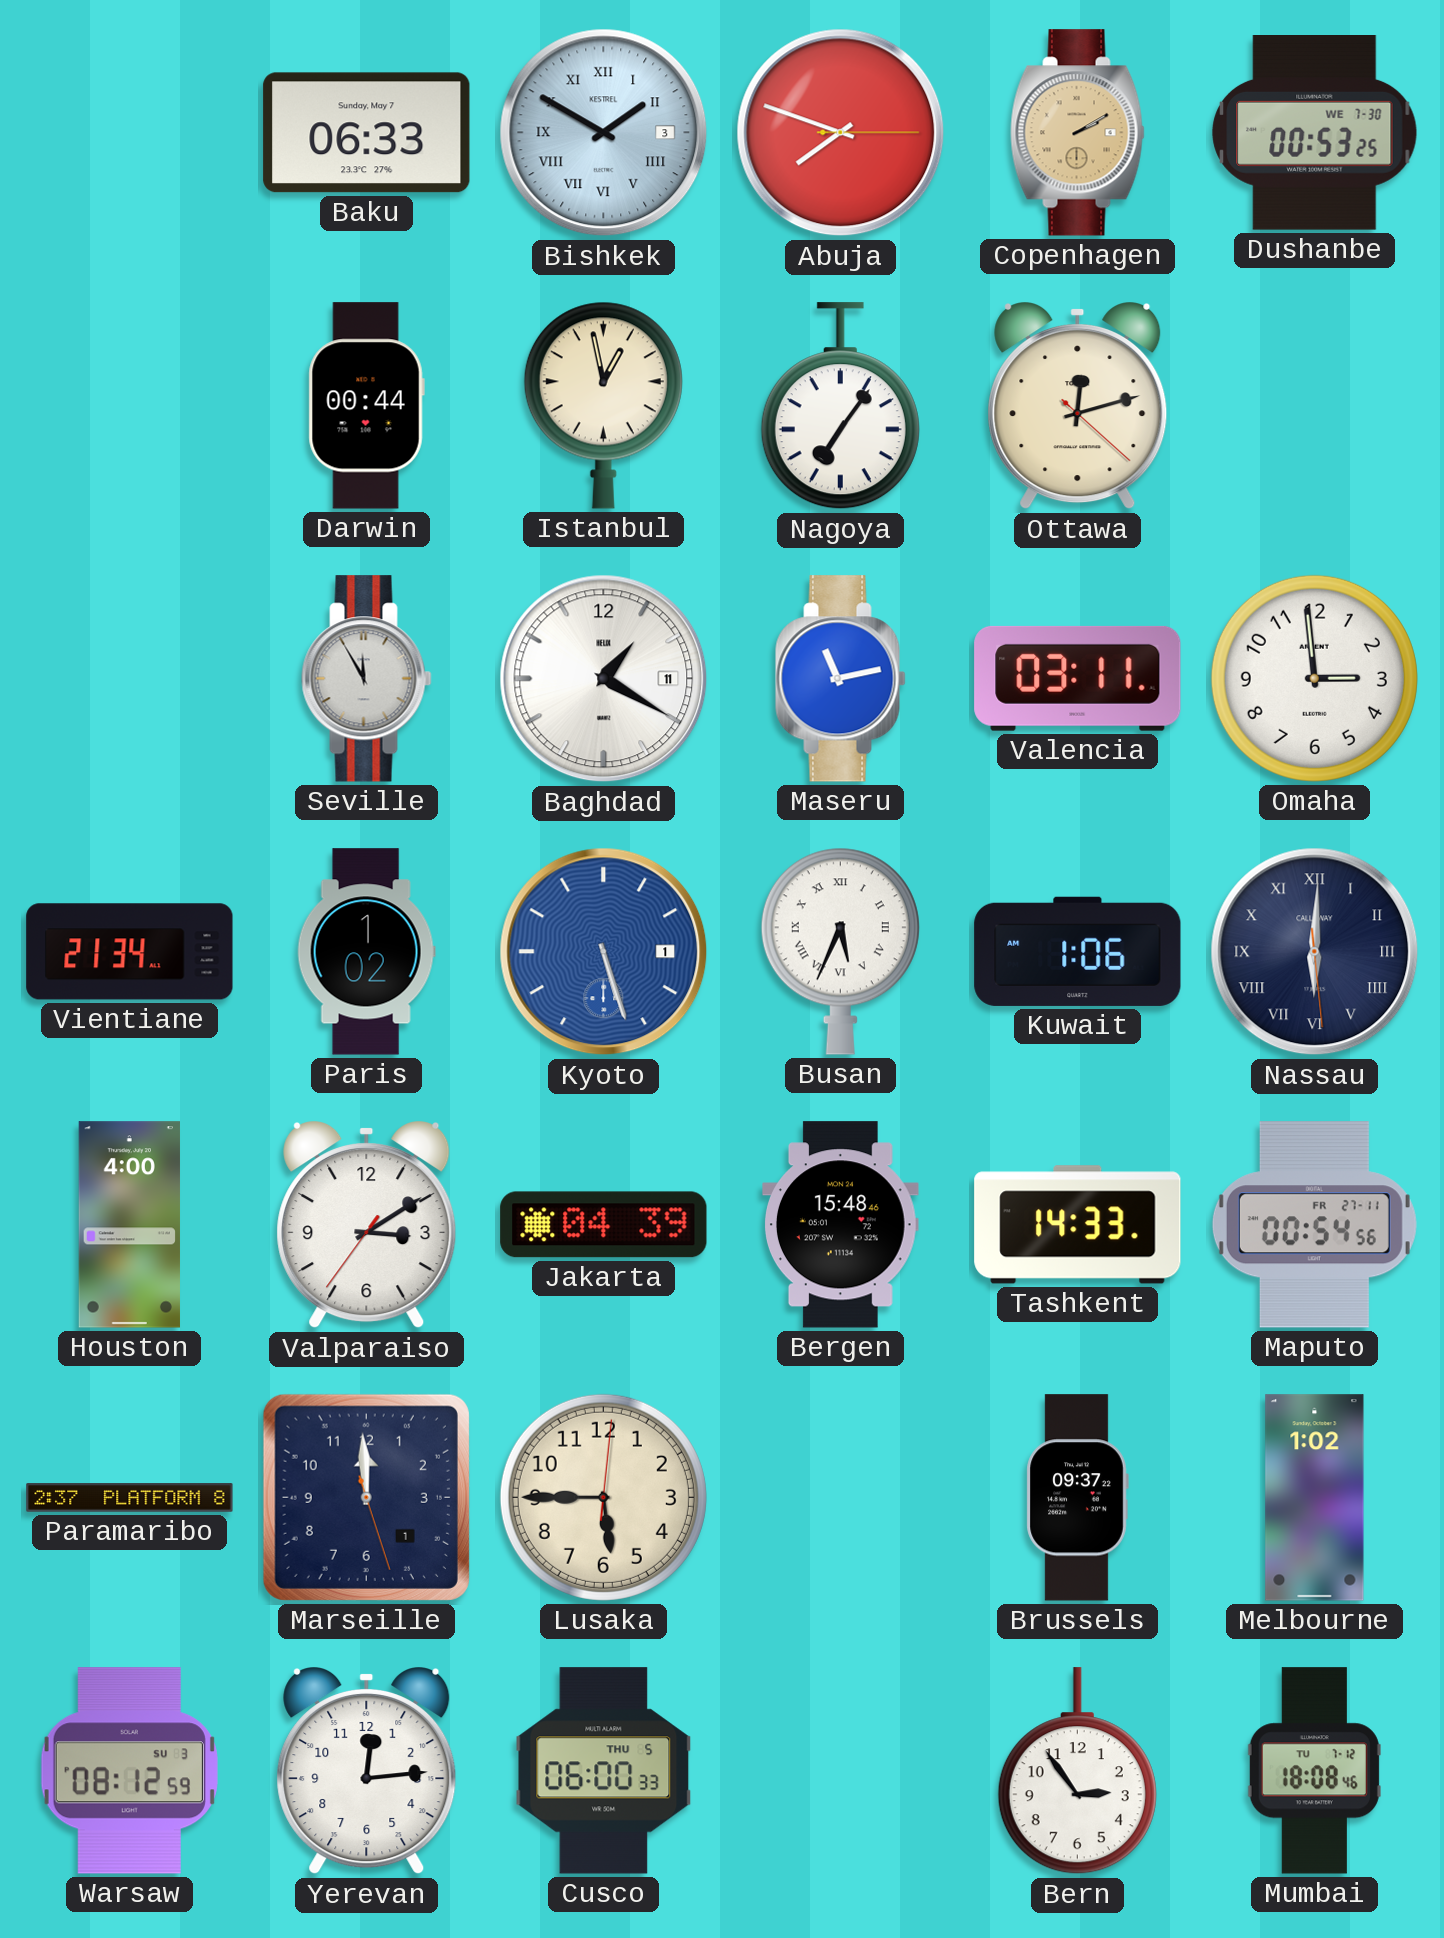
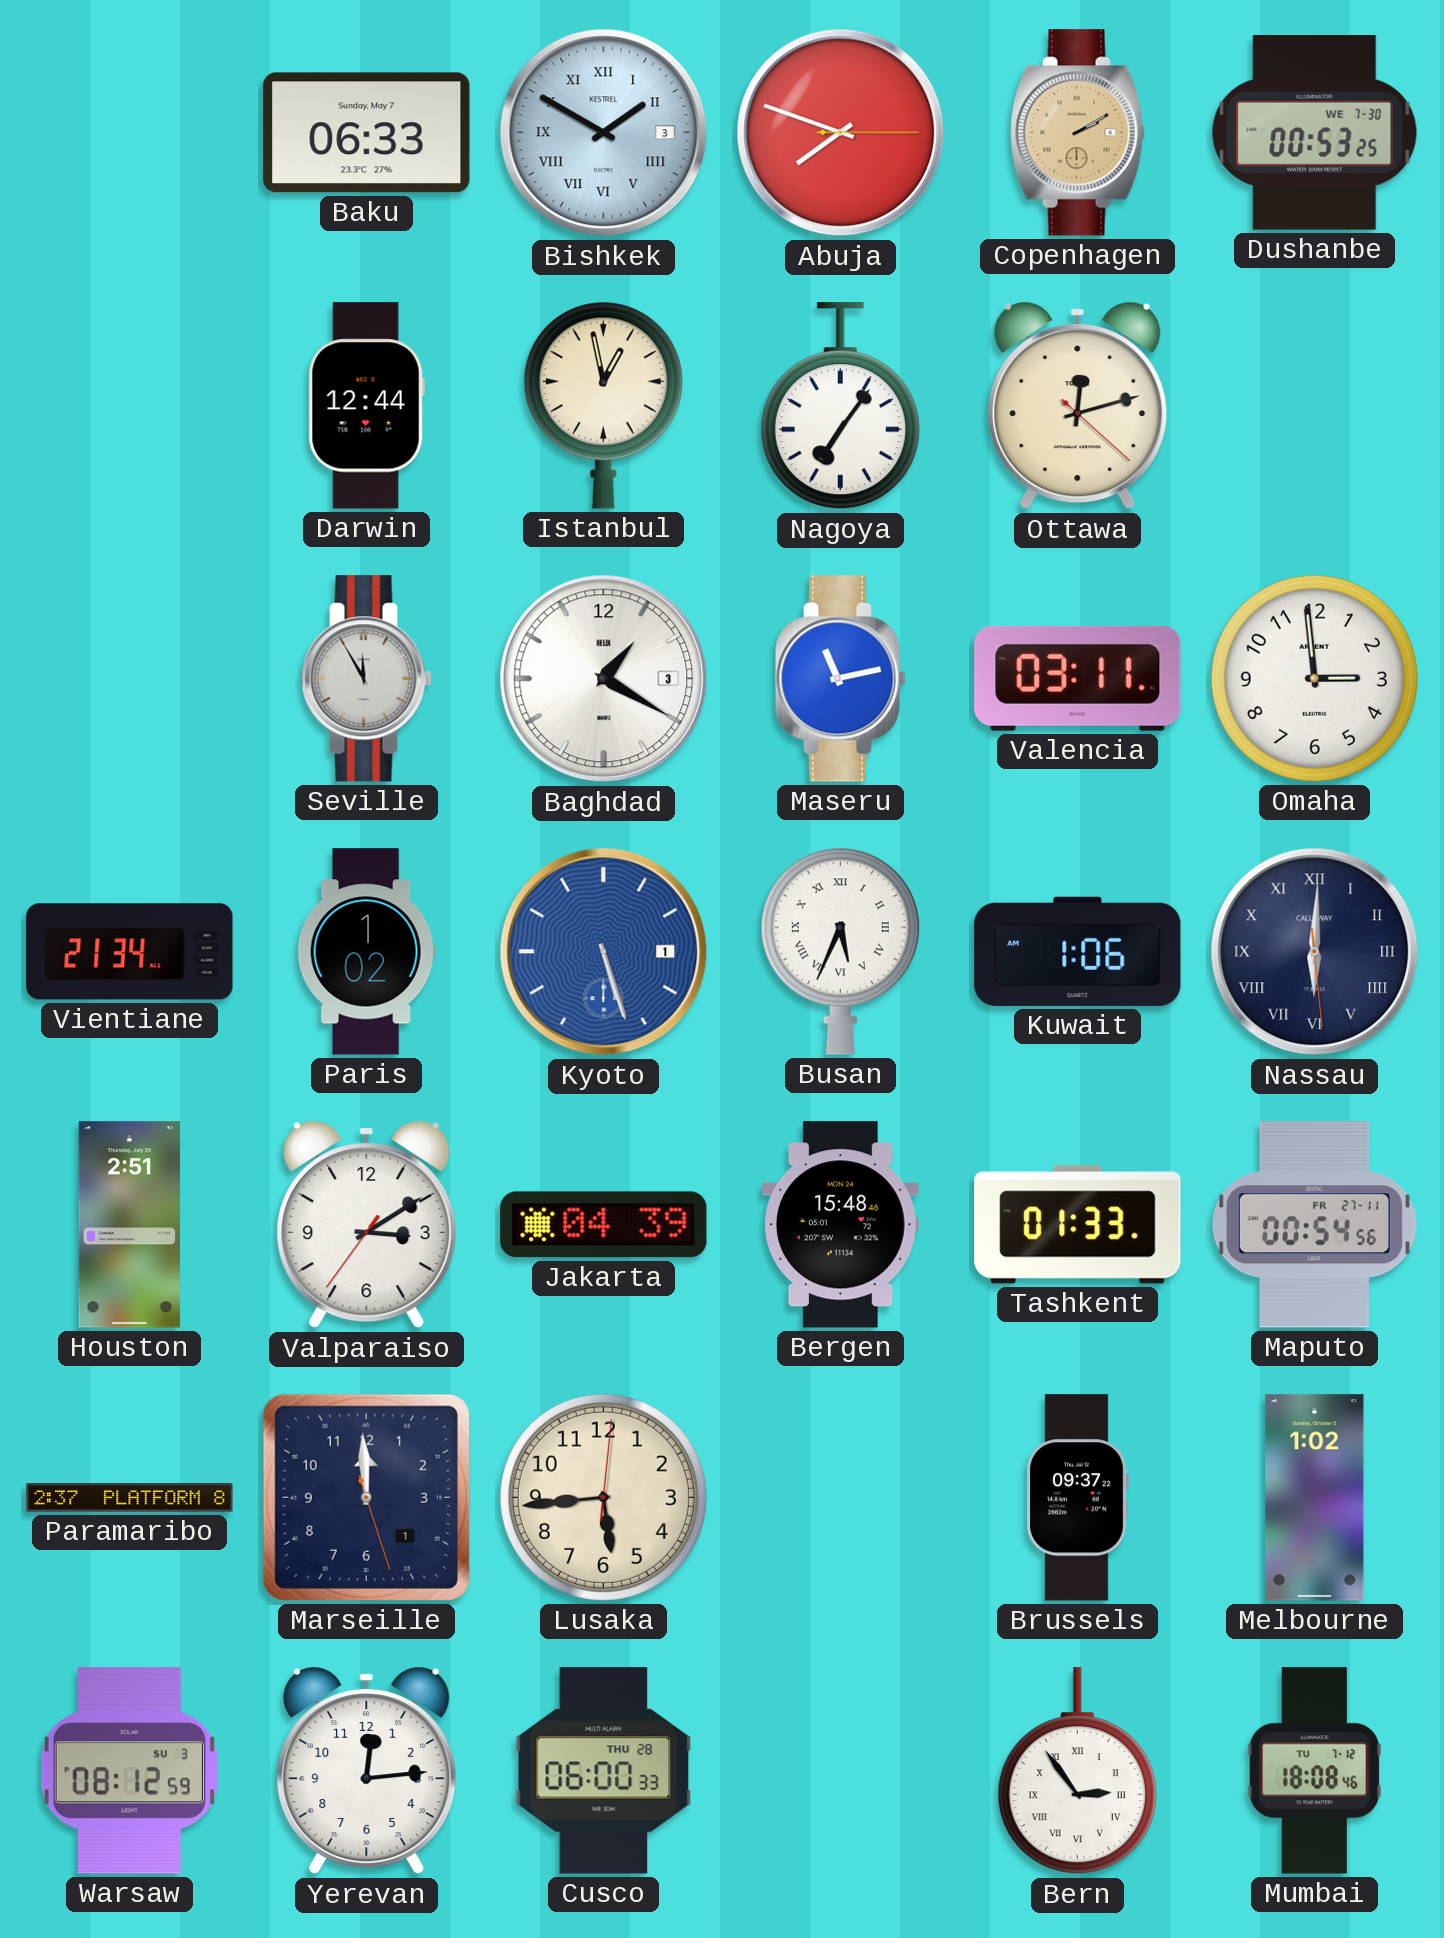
Darwin: 00:44 -> 12:44 (366, 406)
Baghdad date: 11 -> 3 (604, 679)
Houston: 4:00 -> 2:51 (129, 1225)
Tashkent: 14:33 -> 01:33 (1078, 1225)
Lusaka: 5:45 -> 5:44 (603, 1497)
Cusco date: THU 5 -> THU 28 (604, 1771)
Bern numerals: Arabic -> Roman (1077, 1771)
